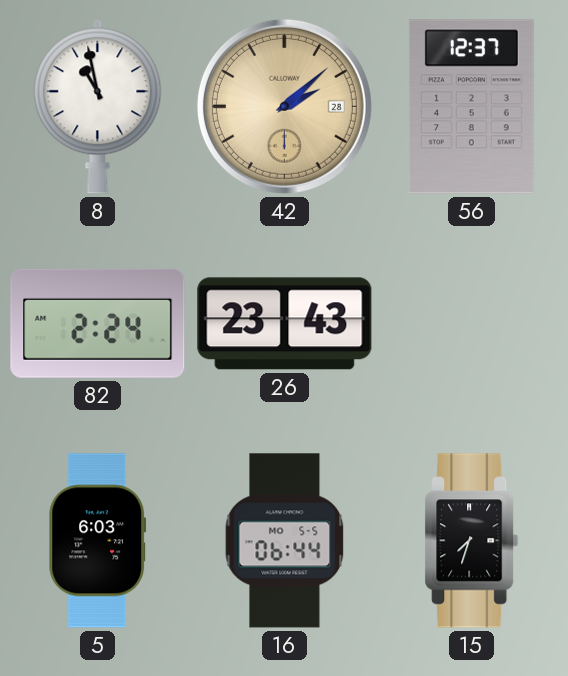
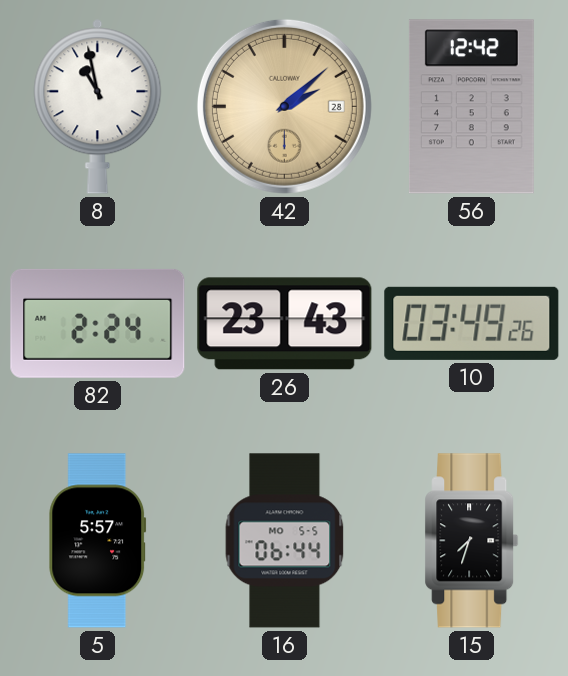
56: 12:37 -> 12:42 (471, 107)
10: none -> 03:49 (472, 323)
5: 6:03 -> 5:57 (98, 541)
